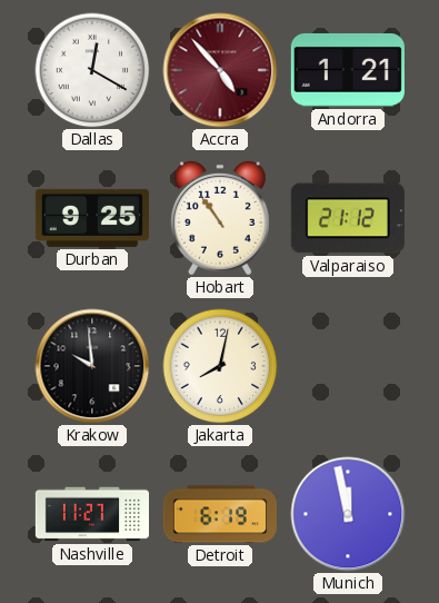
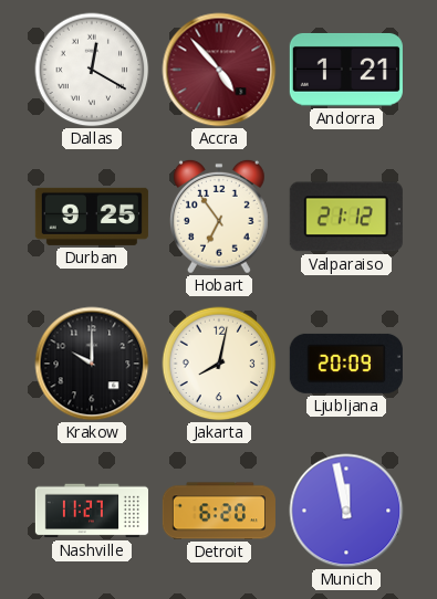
Hobart: 10:54 -> 6:54 (219, 217)
Krakow: 9:59 -> 10:00 (92, 364)
Ljubljana: none -> 20:09 (346, 364)
Detroit: 6:19 -> 6:20 (219, 511)
